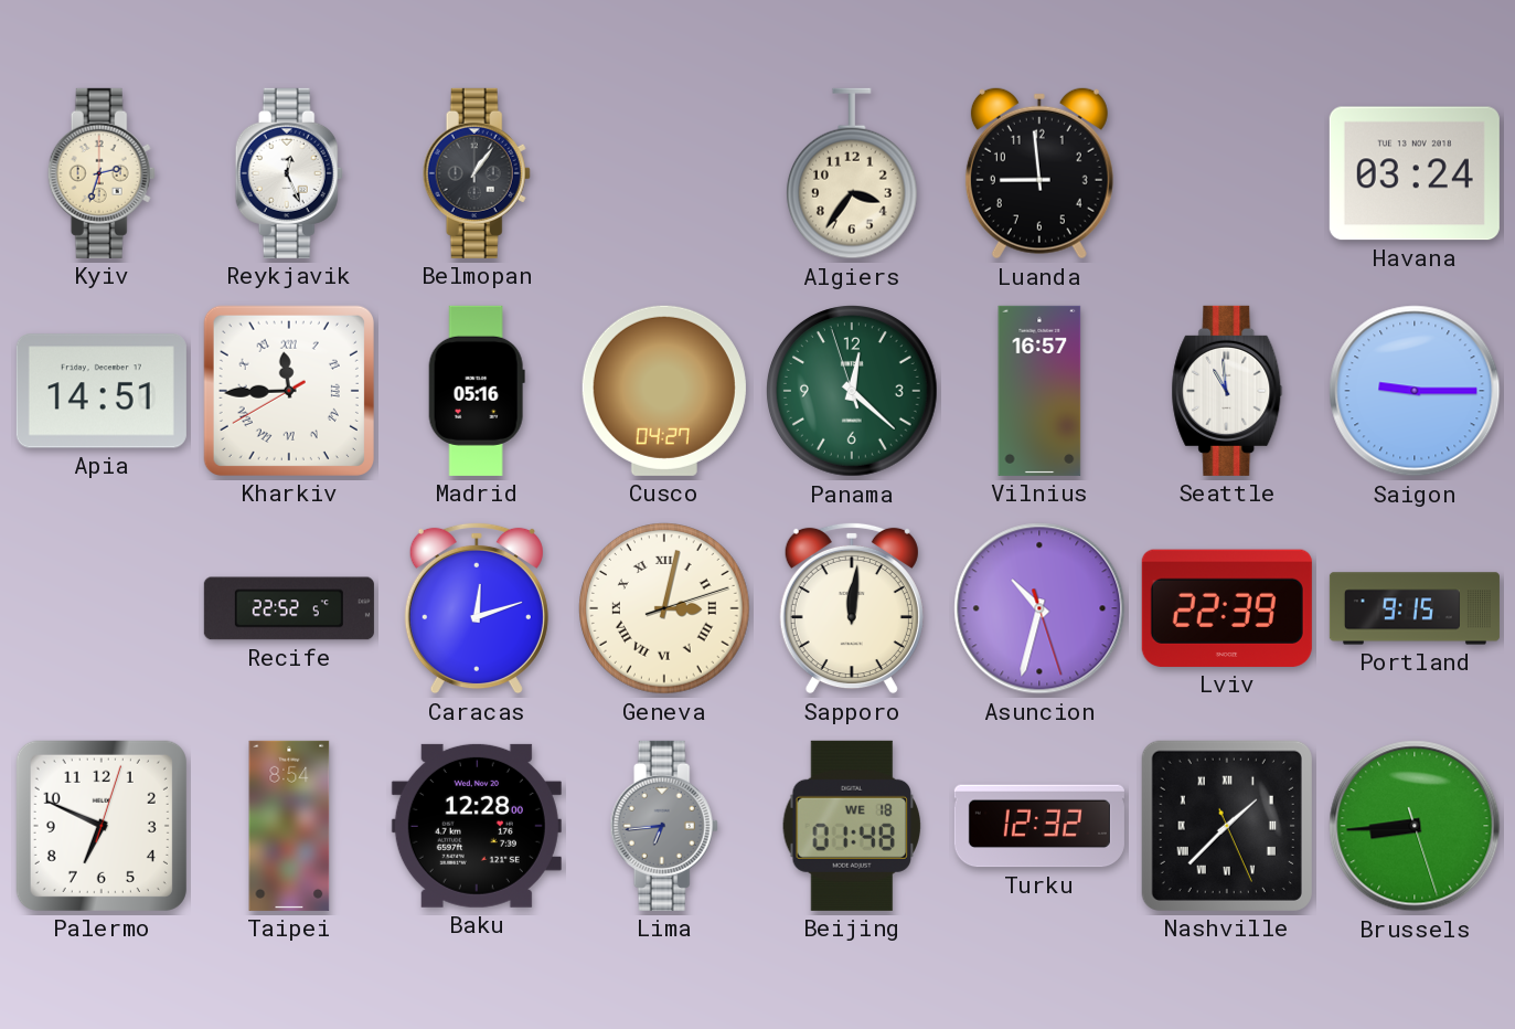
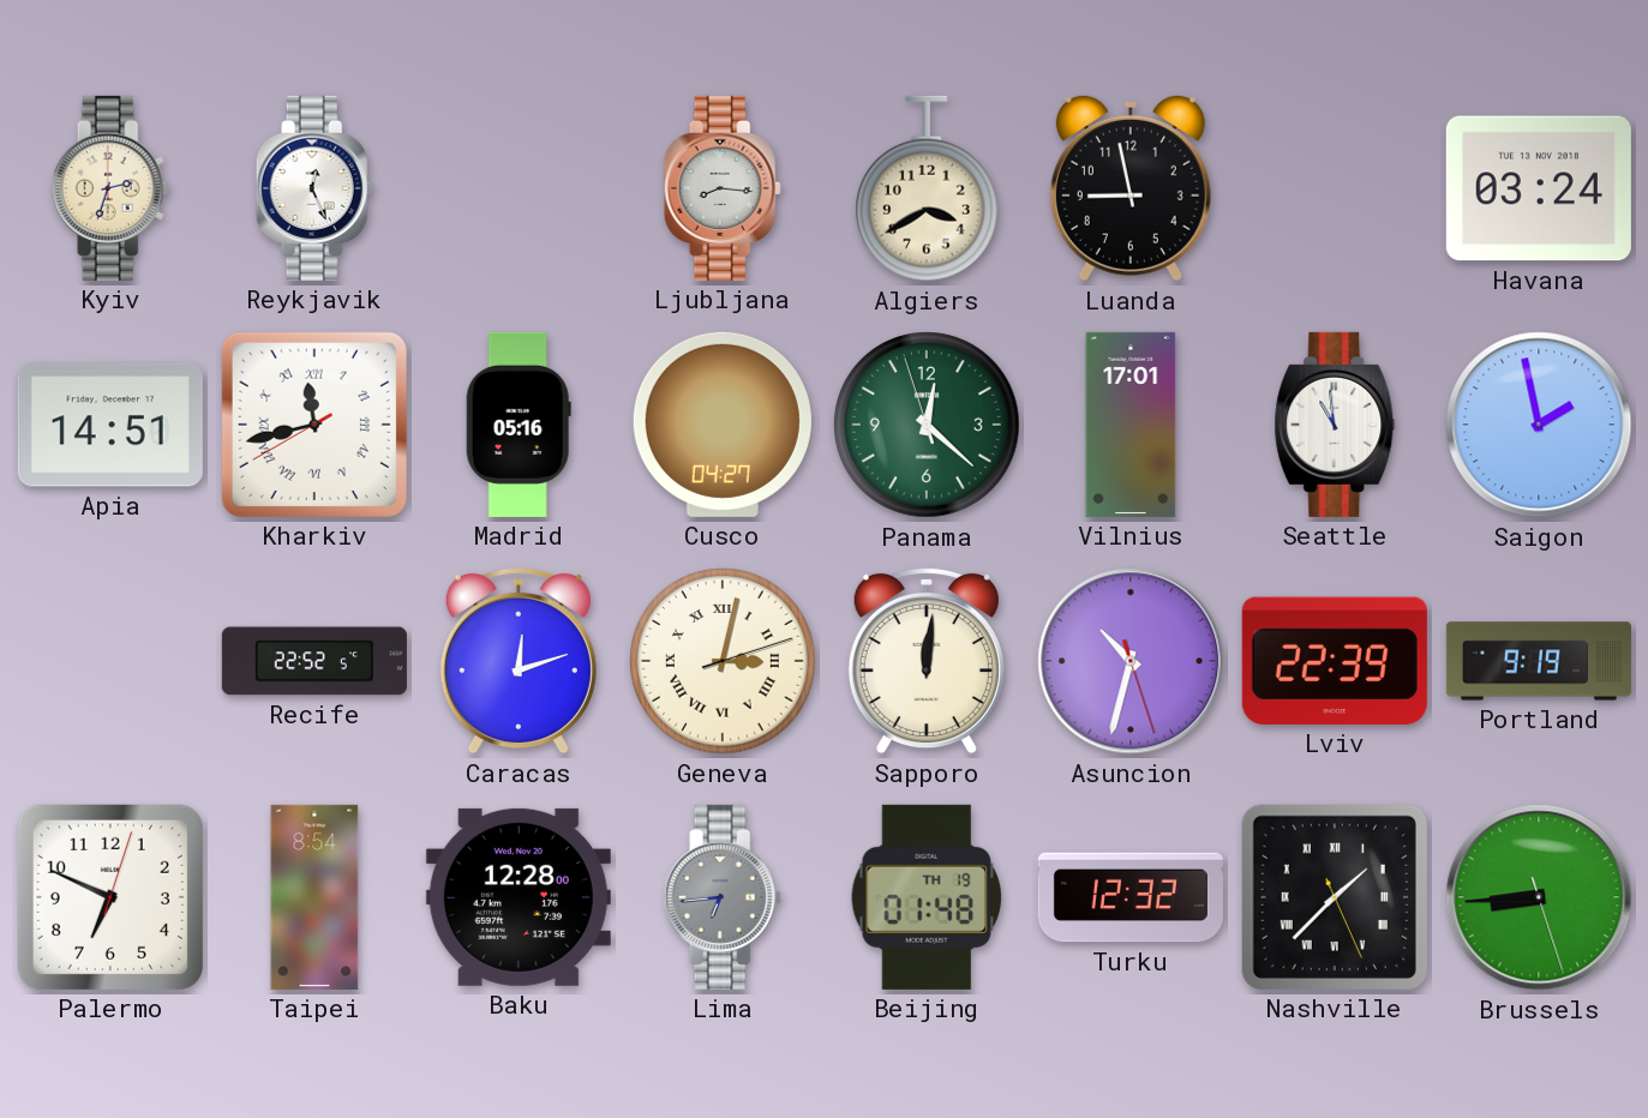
Belmopan: 1:06 -> none (477, 173)
Ljubljana: none -> 8:16 (723, 188)
Algiers: 3:36 -> 3:40 (927, 188)
Luanda: 8:59 -> 8:58 (1131, 188)
Kharkiv: 11:44 -> 11:42 (314, 425)
Vilnius: 16:57 -> 17:01 (1131, 425)
Saigon: 9:15 -> 1:58 (1539, 425)
Portland: 9:15 -> 9:19 (1539, 661)
Beijing date: WE 18 -> TH 19 (927, 897)
